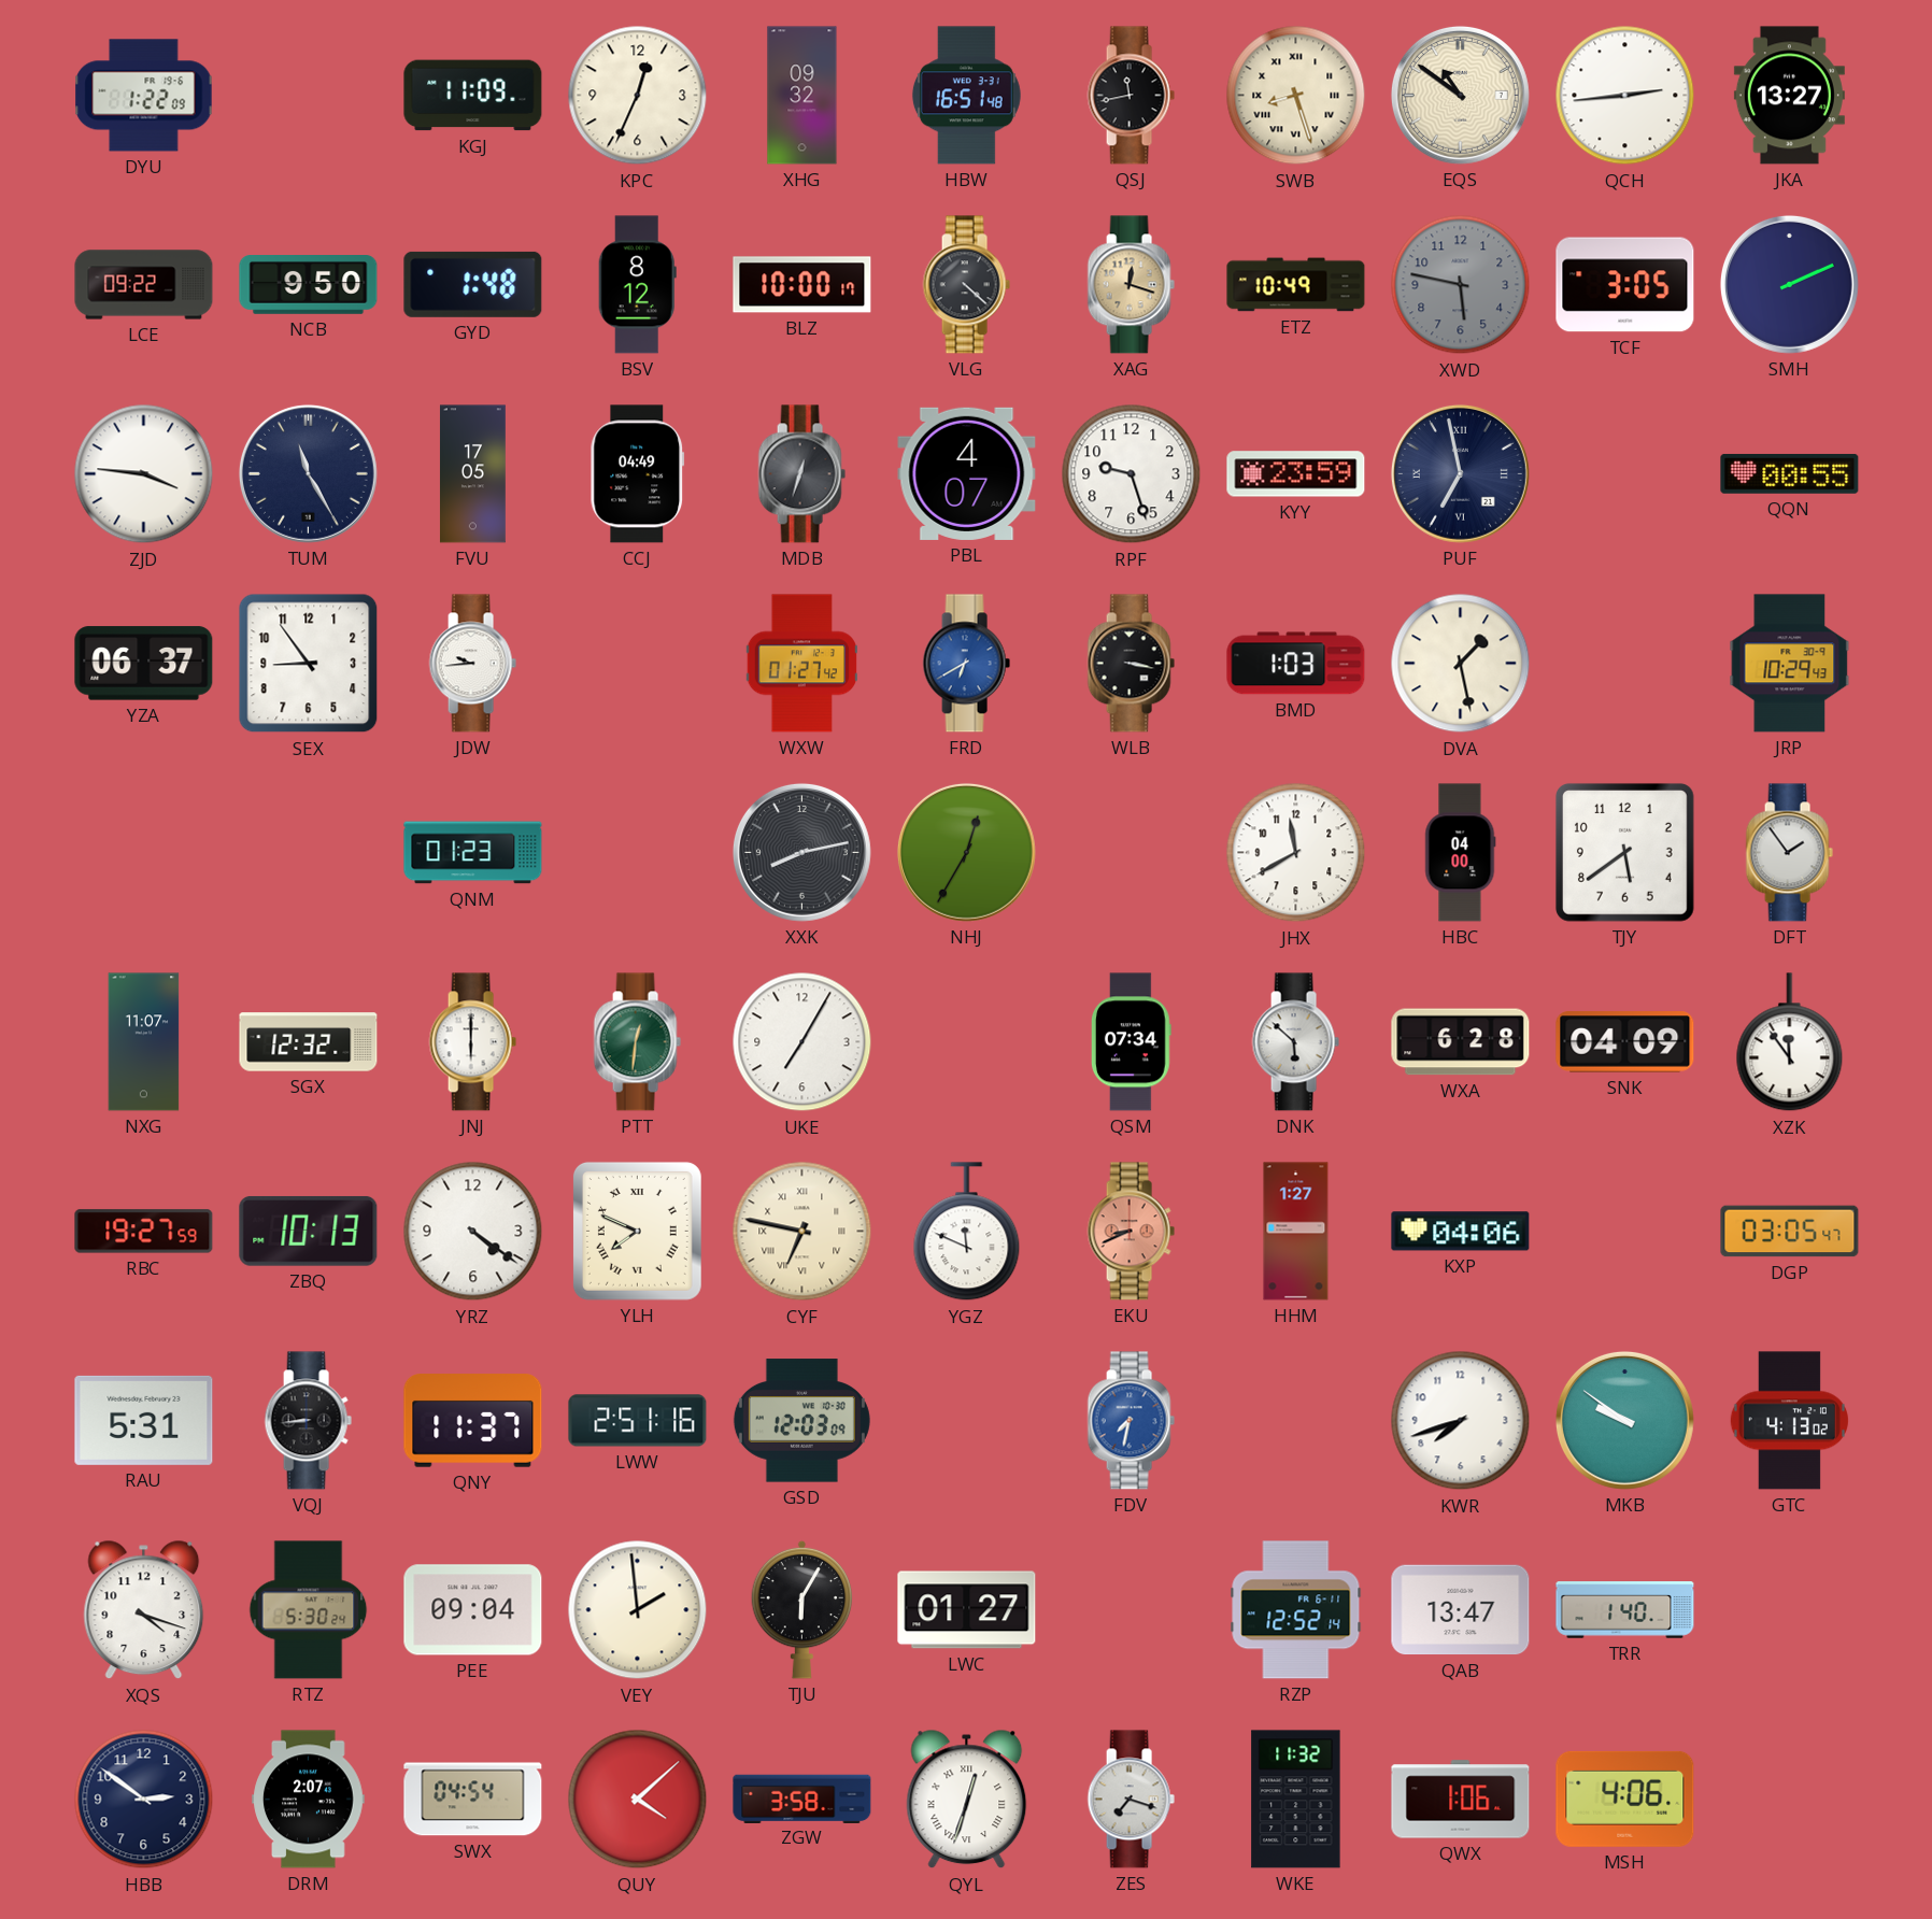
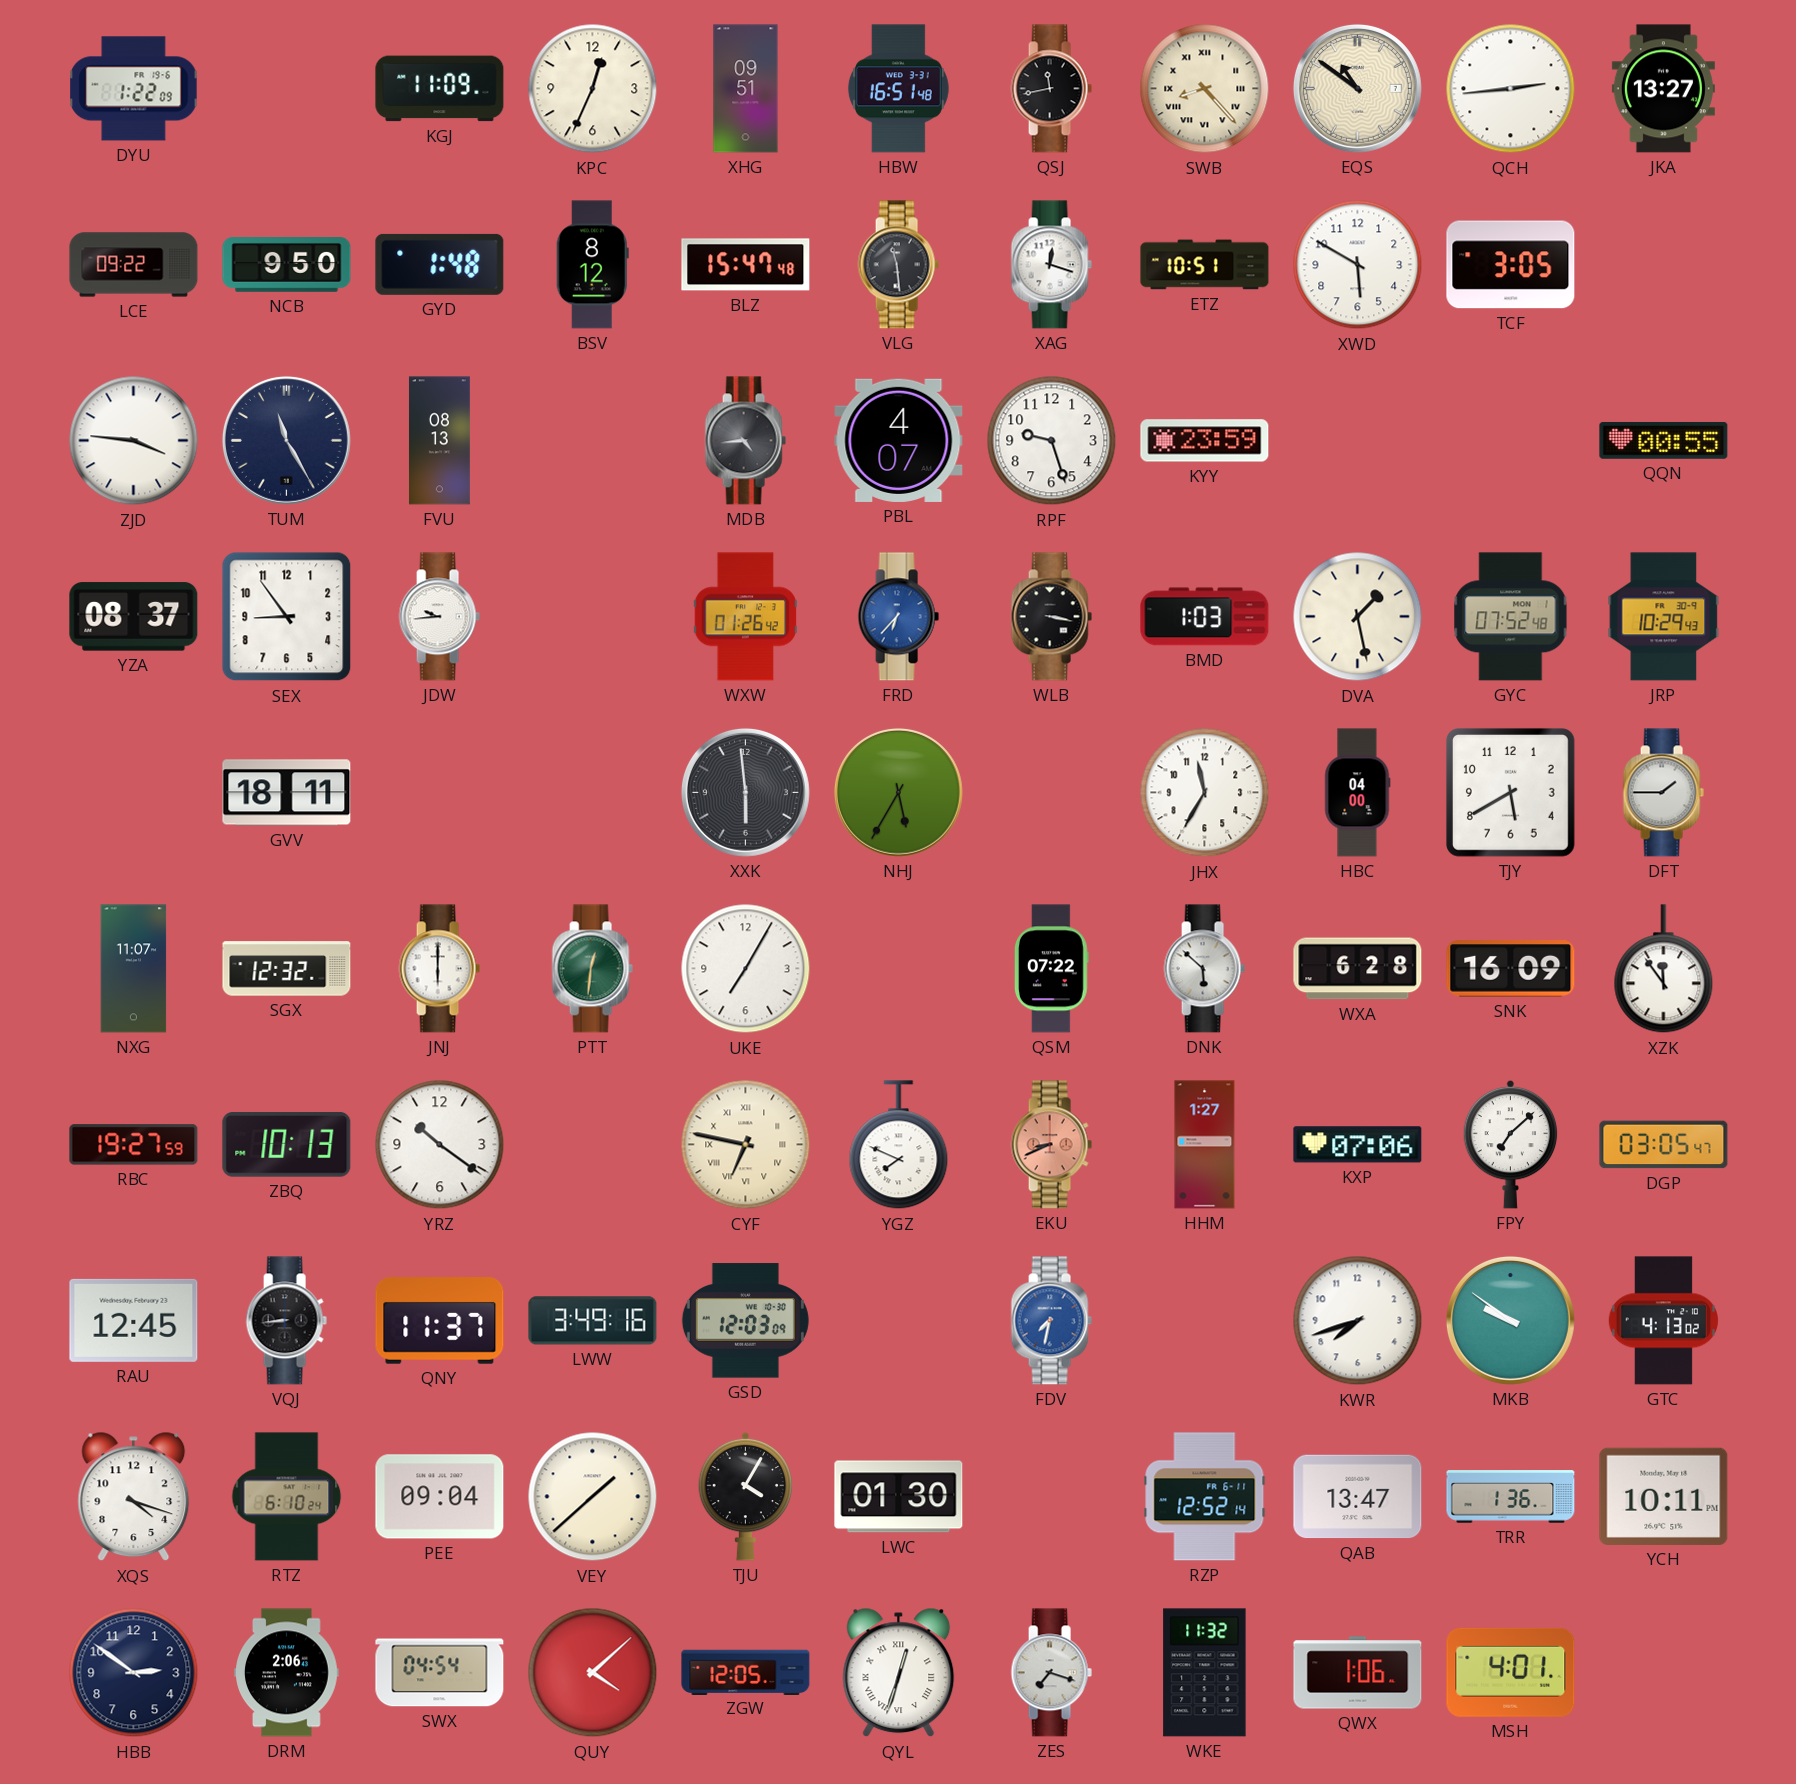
XHG: 09:32 -> 09:51 (746, 89)
SWB: 8:27 -> 8:23 (1205, 89)
BLZ: 10:00 -> 15:47 (746, 265)
VLG: 4:22 -> 11:29 (898, 265)
XAG dial: champagne -> white (1051, 265)
ETZ: 10:49 -> 10:51 (1205, 265)
XWD: 5:47 -> 5:50 (1358, 265)
XWD dial: grey -> white (1358, 265)
SMH: 2:11 -> none (1789, 284)
FVU: 17:05 -> 08:13 (439, 441)
CCJ: 04:49 -> none (638, 474)
MDB: 12:33 -> 4:44 (745, 441)
PUF: 6:58 -> none (1460, 473)
YZA: 06:37 -> 08:37 (134, 617)
WXW: 01:27 -> 01:26 (745, 617)
FRD: 6:40 -> 6:37 (898, 617)
GYC: none -> 07:52 (1511, 617)
GVV: none -> 18:11 (287, 793)
QNM: 01:23 -> none (473, 853)
XXK: 8:13 -> 5:59 (745, 792)
NHJ: 12:35 -> 5:35 (898, 792)
JHX: 11:40 -> 11:35 (1205, 793)
TJY: 5:39 -> 5:40 (1510, 792)
DFT: 1:54 -> 1:45 (1663, 793)
QSM: 07:34 -> 07:22 (1051, 969)
SNK: 04:09 -> 16:09 (1511, 969)
YRZ: 4:21 -> 10:21 (440, 1145)
YLH: 7:49 -> none (637, 1231)
YGZ: 11:49 -> 7:49 (899, 1145)
KXP: 04:06 -> 07:06 (1358, 1145)
FPY: none -> 7:08 (1511, 1144)
RAU: 5:31 -> 12:45 (134, 1320)
LWW: 2:51 -> 3:49 (593, 1321)
RTZ: 5:30 -> 6:10 (287, 1497)
VEY: 1:59 -> 1:38 (593, 1497)
TJU: 6:05 -> 4:05 (746, 1496)
LWC: 01:27 -> 01:30 (899, 1497)
TRR: 1:40 -> 1:36 (1511, 1497)
YCH: none -> 10:11 (1664, 1496)
DRM: 2:07 -> 2:06 (287, 1673)
ZGW: 3:58 -> 12:05 (746, 1672)
MSH: 4:06 -> 4:01 (1511, 1672)
